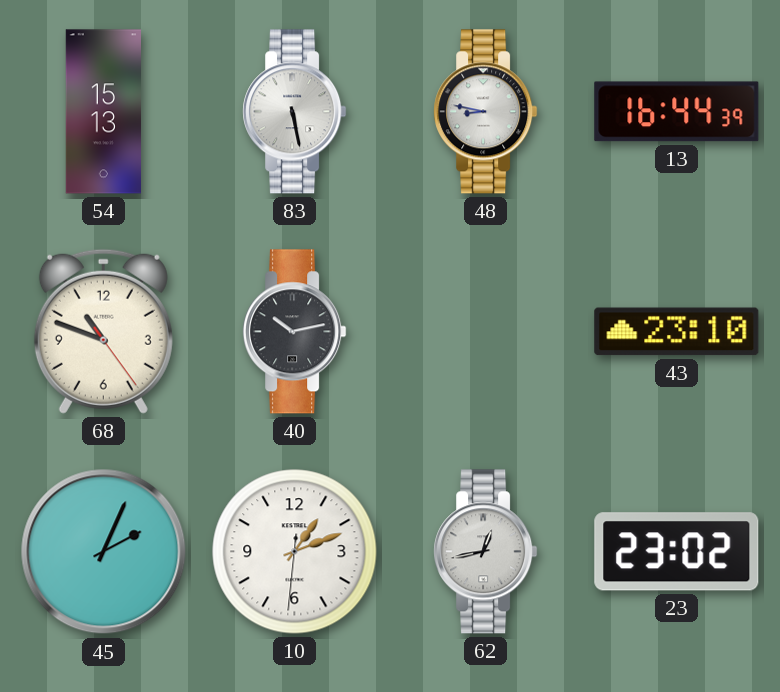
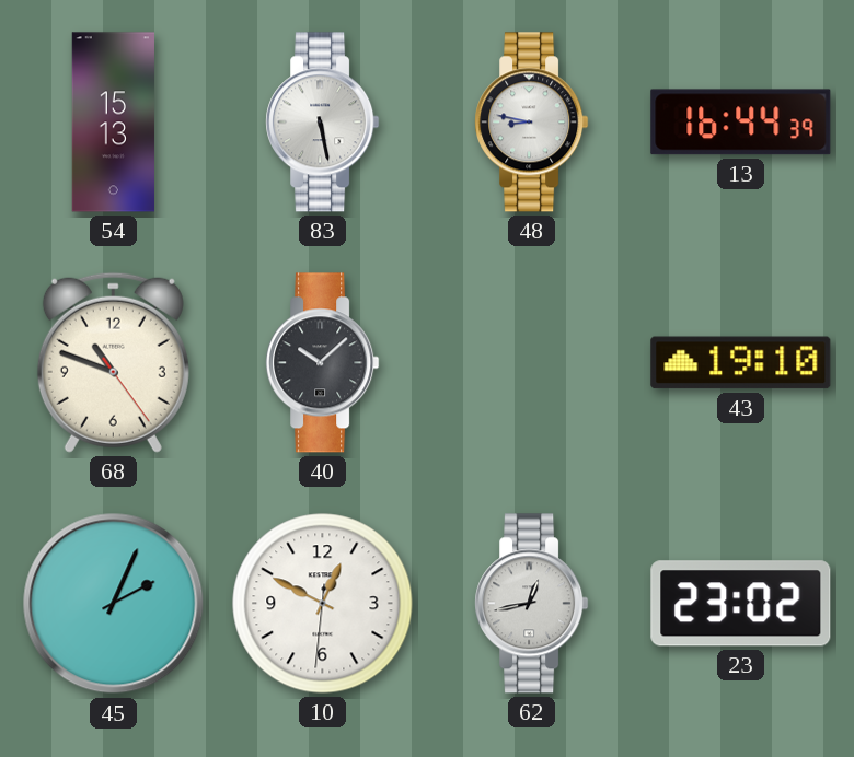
40: 10:13 -> 10:08 (323, 363)
43: 23:10 -> 19:10 (741, 363)
10: 1:11 -> 12:49 (323, 604)
